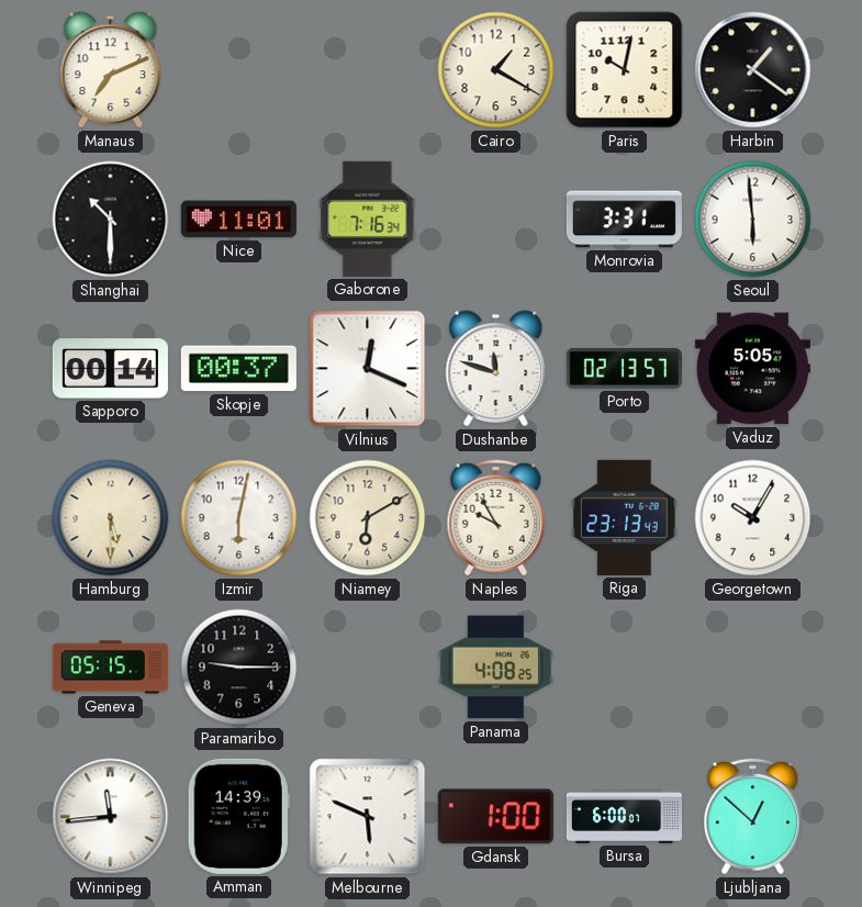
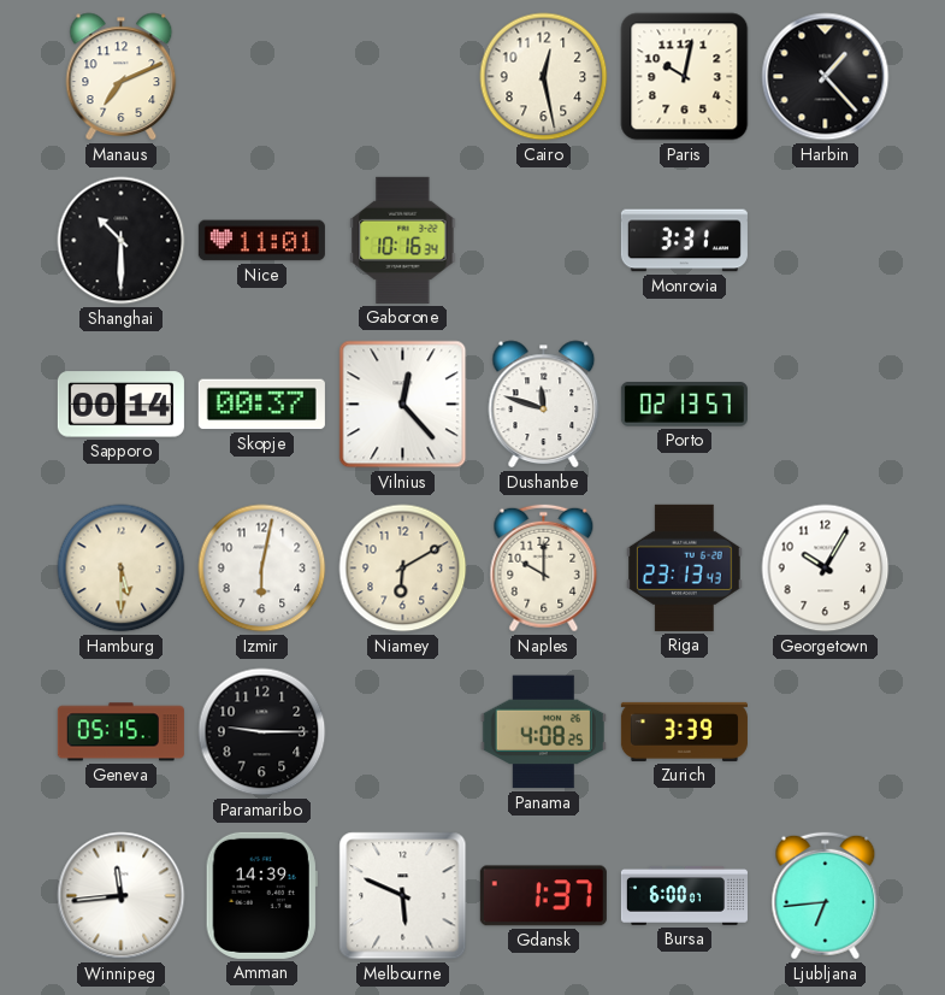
Cairo: 1:20 -> 12:28 (544, 77)
Harbin: 1:21 -> 1:23 (826, 77)
Gaborone: 7:16 -> 10:16 (403, 240)
Seoul: 5:59 -> none (753, 220)
Vilnius: 12:19 -> 12:23 (403, 405)
Vaduz: 5:05 -> none (752, 369)
Naples: 9:55 -> 10:00 (544, 569)
Zurich: none -> 3:39 (684, 731)
Gdansk: 1:00 -> 1:37 (543, 896)
Ljubljana: 12:52 -> 6:44 (826, 896)
